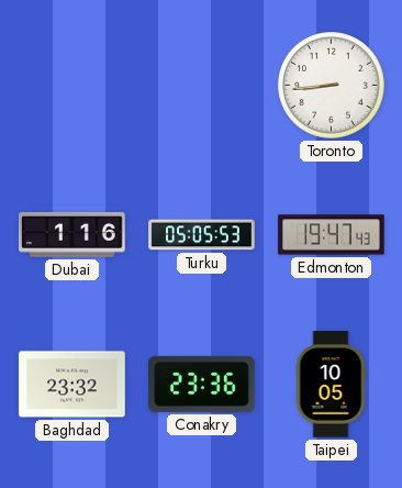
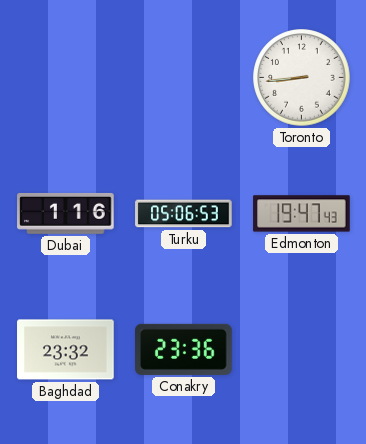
Turku: 05:05 -> 05:06 (184, 214)
Taipei: 10:05 -> none (331, 385)
